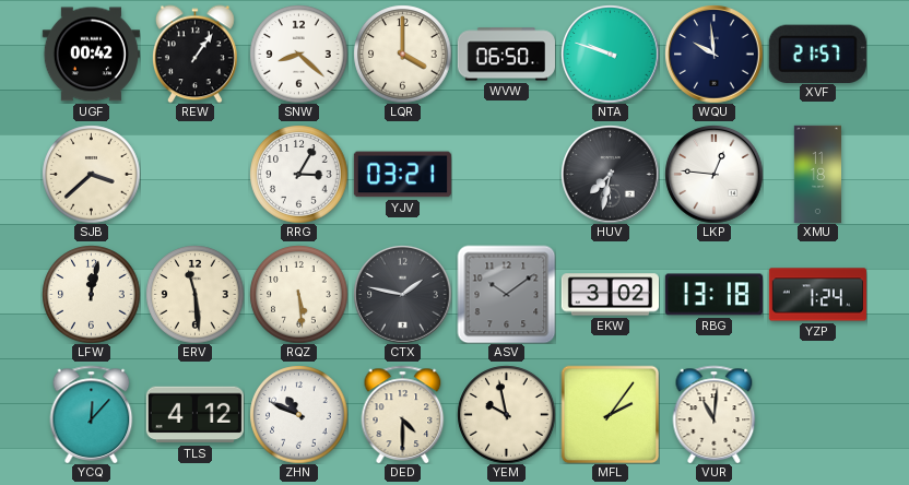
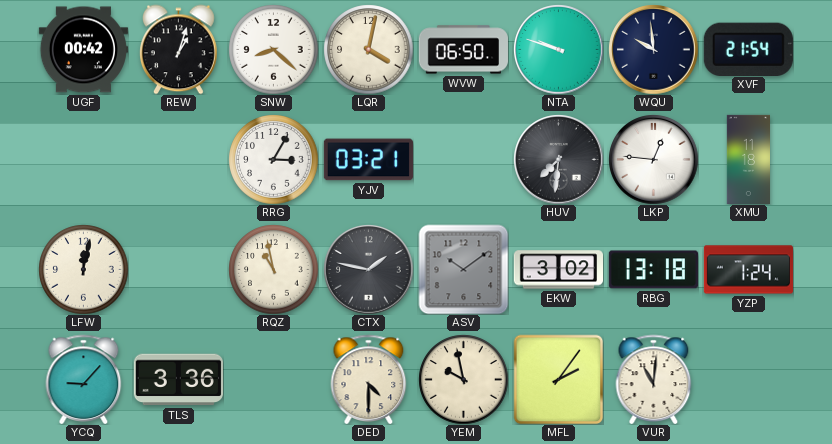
REW: 1:06 -> 1:03 (178, 49)
LQR: 4:00 -> 4:02 (368, 49)
XVF: 21:57 -> 21:54 (748, 49)
SJB: 3:38 -> none (91, 174)
HUV: 7:32 -> 7:31 (558, 159)
ERV: 11:29 -> none (194, 294)
RQZ: 5:29 -> 10:58 (273, 269)
YCQ: 12:07 -> 9:07 (84, 379)
TLS: 4:12 -> 3:36 (178, 380)
ZHN: 10:49 -> none (298, 414)
